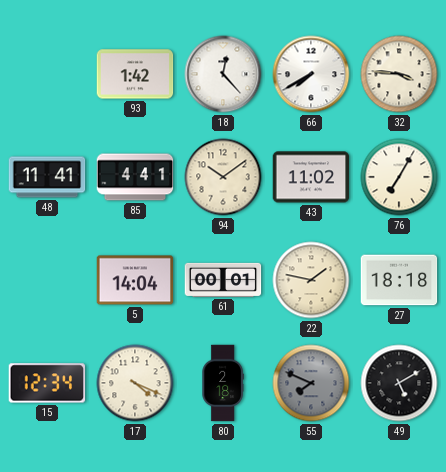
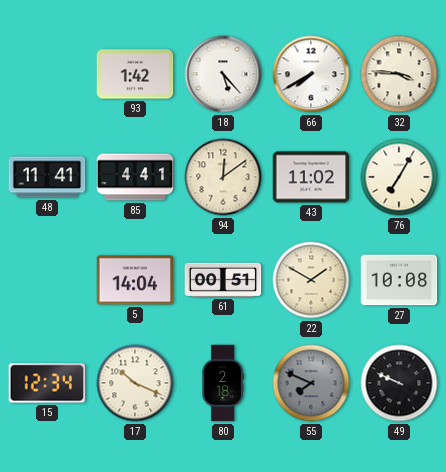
18: 12:23 -> 5:23 (223, 74)
94: 10:09 -> 12:09 (223, 177)
61: 00:01 -> 00:51 (223, 280)
22: 1:47 -> 1:50 (311, 280)
27: 18:18 -> 10:08 (399, 280)
17: 4:19 -> 10:19 (135, 383)
49: 5:10 -> 9:49 (399, 383)
